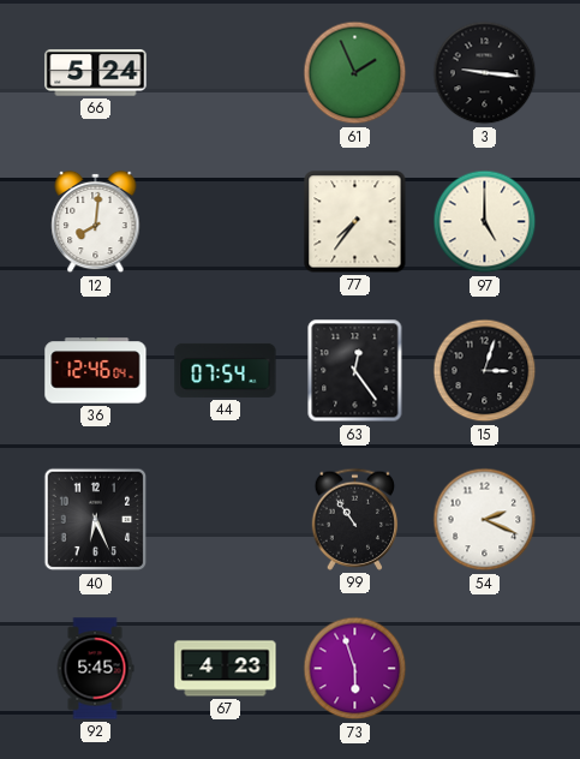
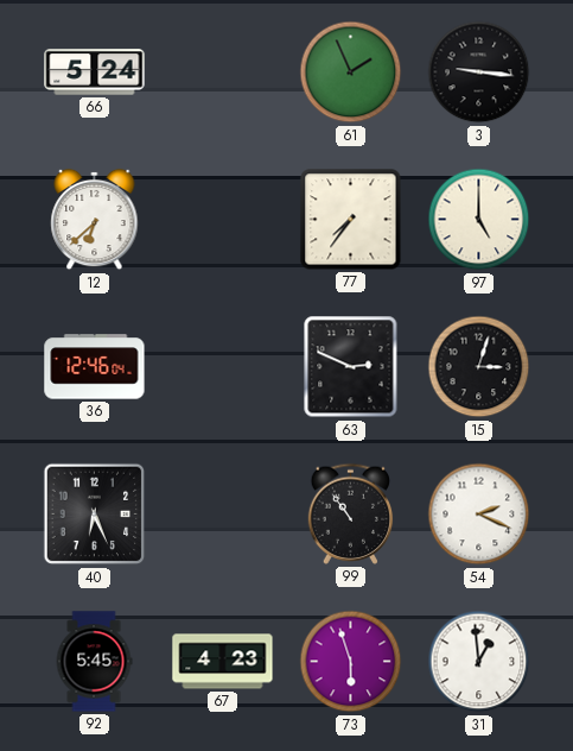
12: 8:01 -> 6:38 (95, 220)
44: 07:54 -> none (226, 370)
63: 12:24 -> 2:49 (351, 367)
31: none -> 12:59 (479, 662)
